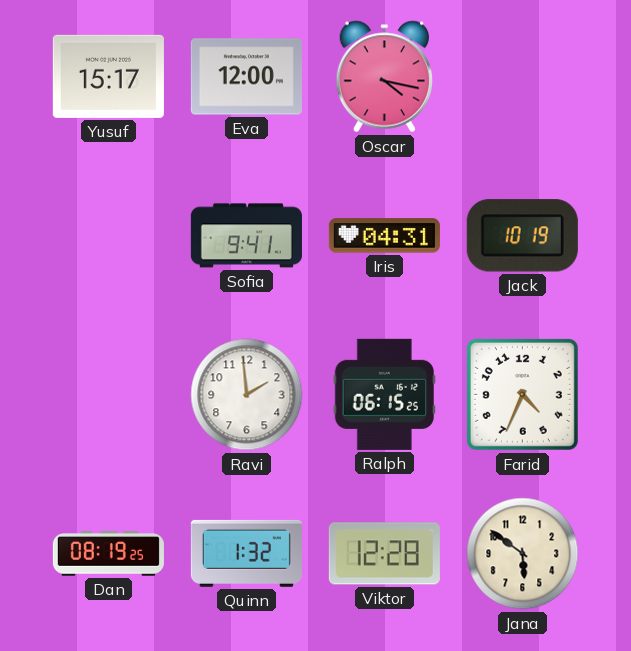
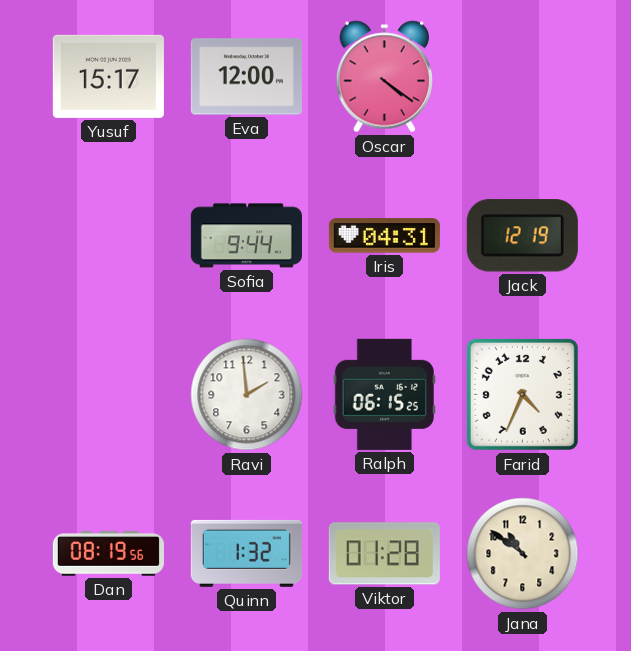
Oscar: 4:17 -> 4:21 (384, 77)
Sofia: 9:41 -> 9:44 (246, 236)
Jack: 10:19 -> 12:19 (522, 236)
Dan: 08:19:25 -> 08:19:56 (108, 554)
Viktor: 12:28 -> 01:28 (384, 554)
Jana: 5:51 -> 10:51 (523, 554)
